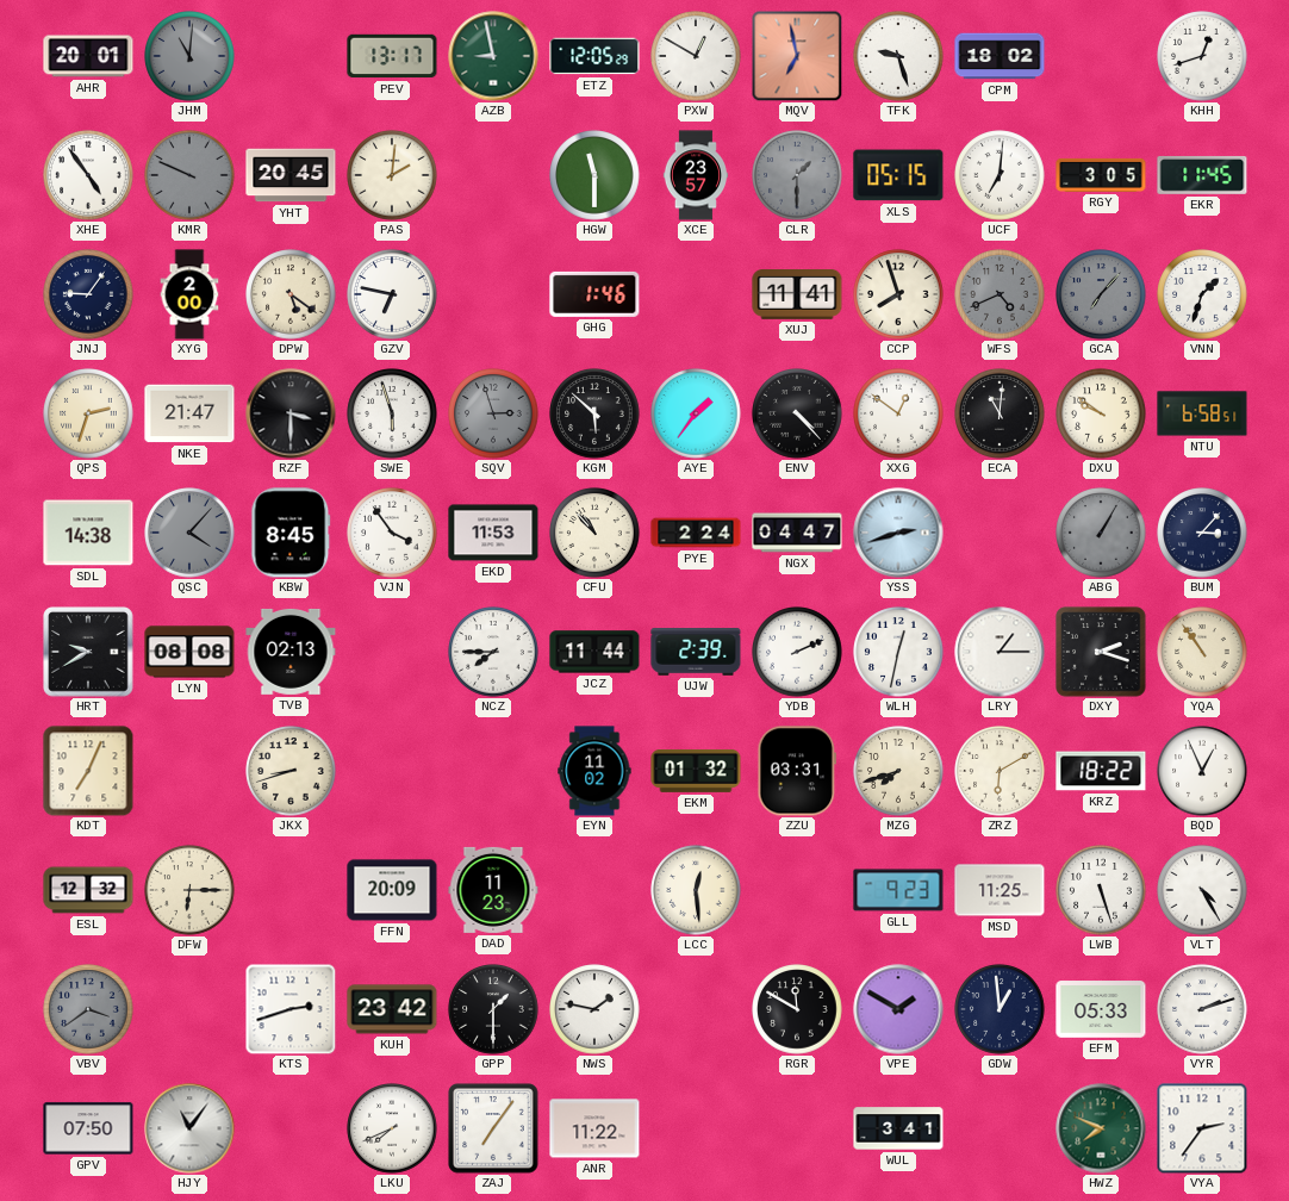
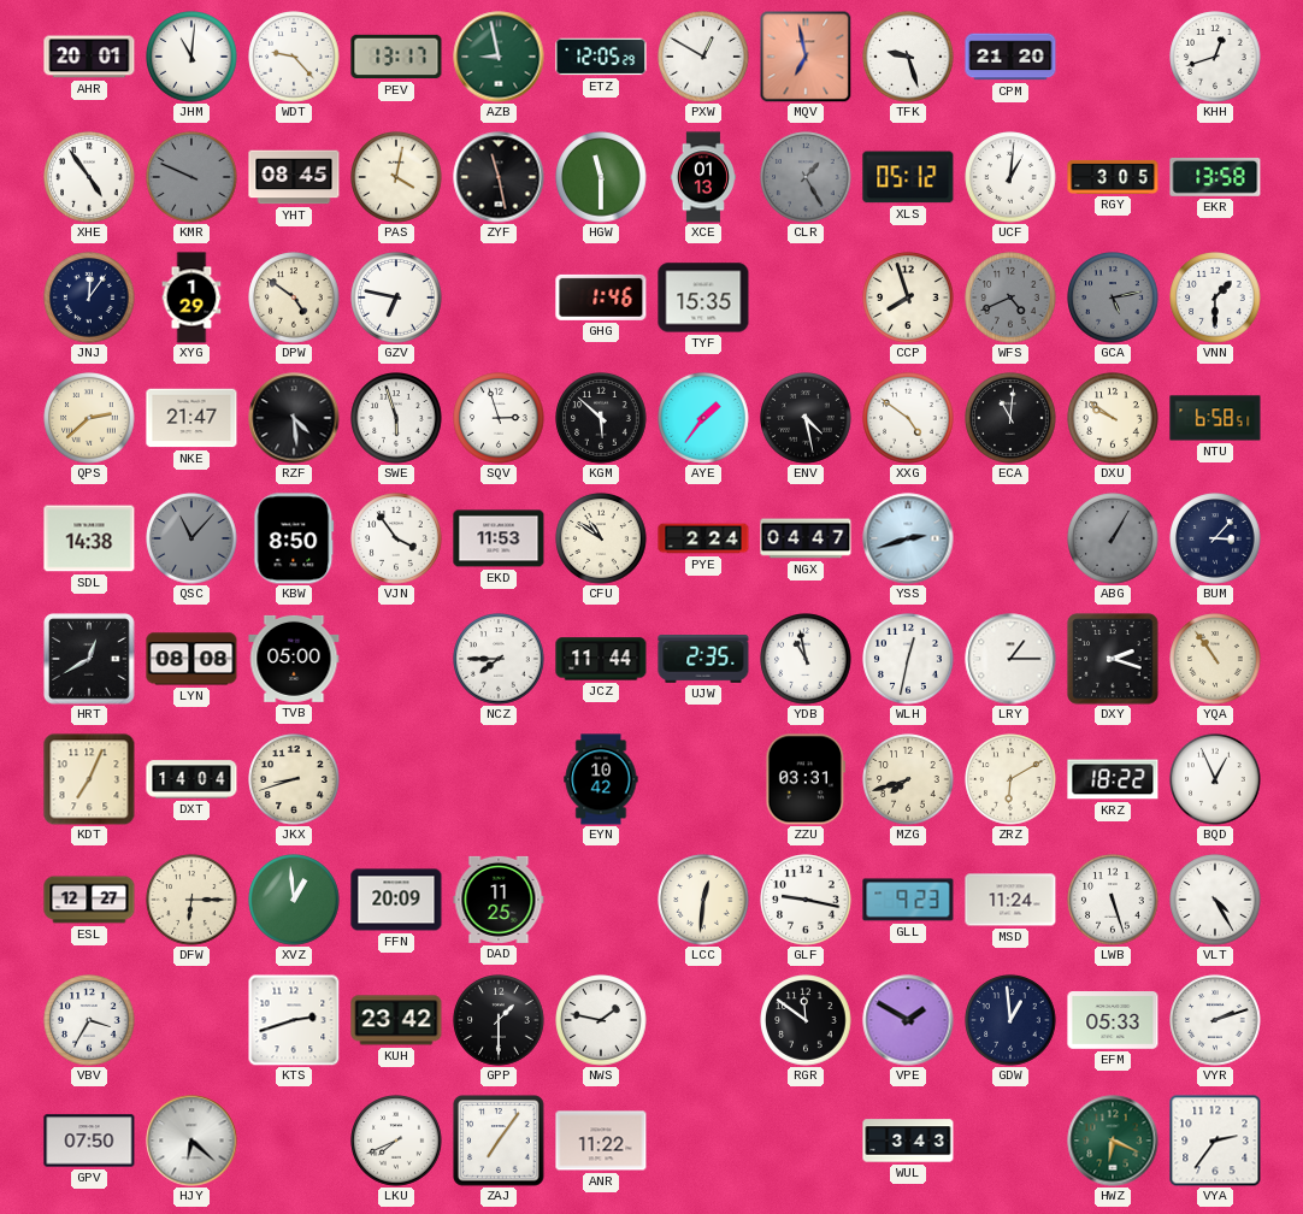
JHM dial: grey -> white (191, 57)
WDT: none -> 9:23 (294, 57)
CPM: 18:02 -> 21:20 (1010, 57)
YHT: 20:45 -> 08:45 (294, 177)
PAS: 2:01 -> 4:02 (396, 177)
ZYF: none -> 11:28 (499, 177)
XCE: 23:57 -> 01:13 (702, 177)
CLR: 1:30 -> 1:25 (806, 177)
XLS: 05:15 -> 05:12 (908, 177)
UCF: 7:01 -> 1:01 (1010, 177)
EKR: 11:45 -> 13:58 (1215, 177)
JNJ: 9:06 -> 12:06 (89, 297)
XYG: 2:00 -> 1:29 (191, 297)
DPW: 5:21 -> 4:51 (294, 297)
TYF: none -> 15:35 (703, 297)
XUJ: 11:41 -> none (797, 295)
GCA: 7:07 -> 5:13 (1113, 297)
VNN: 1:33 -> 1:30 (1215, 297)
QPS: 2:33 -> 2:38 (89, 418)
RZF: 3:30 -> 4:29 (294, 418)
SQV dial: grey -> white (499, 418)
ENV: 4:23 -> 4:28 (806, 418)
XXG: 12:51 -> 4:51 (908, 418)
QSC: 4:07 -> 11:07 (191, 538)
KBW: 8:45 -> 8:50 (294, 538)
CFU: 10:53 -> 10:51 (601, 538)
HRT: 9:40 -> 12:40 (89, 659)
TVB: 02:13 -> 05:00 (294, 659)
UJW: 2:39 -> 2:35 (703, 660)
YDB: 2:11 -> 10:58 (806, 659)
DXT: none -> 14:04 (191, 779)
EYN: 11:02 -> 10:42 (601, 779)
EKM: 01:32 -> none (696, 772)
ESL: 12:32 -> 12:27 (89, 900)
XVZ: none -> 12:59 (294, 900)
DAD: 11:23 -> 11:25 (499, 900)
LCC: 12:29 -> 12:31 (703, 900)
GLF: none -> 9:17 (806, 900)
MSD: 11:25 -> 11:24 (1010, 900)
VBV: 3:39 -> 3:35 (89, 1020)
VBV dial: grey -> white (89, 1020)
RGR: 11:50 -> 11:51 (806, 1020)
HJY: 11:06 -> 6:22 (191, 1141)
WUL: 3:41 -> 3:43 (908, 1141)
HWZ: 7:49 -> 6:19 (1113, 1141)
